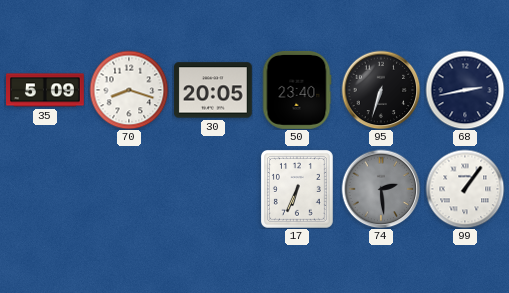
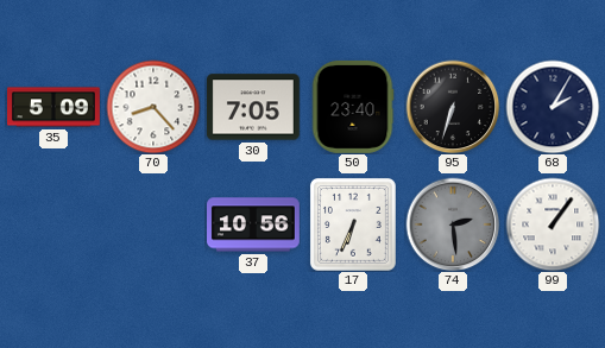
70: 8:18 -> 8:23 (153, 107)
30: 20:05 -> 7:05 (253, 107)
68: 2:43 -> 2:05 (553, 107)
37: none -> 10:56 (254, 224)
